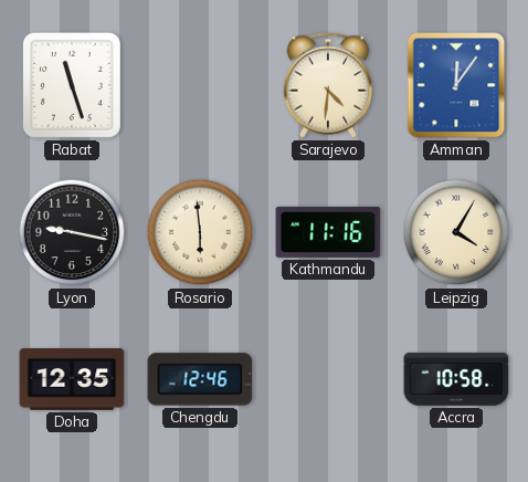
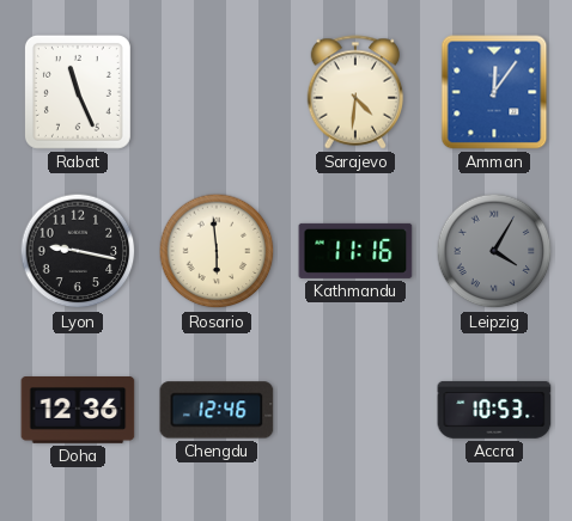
Rabat: 11:27 -> 11:26 (78, 92)
Leipzig dial: cream -> grey (494, 251)
Doha: 12:35 -> 12:36 (78, 411)
Accra: 10:58 -> 10:53 (494, 410)
